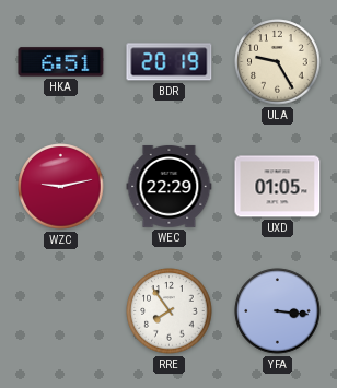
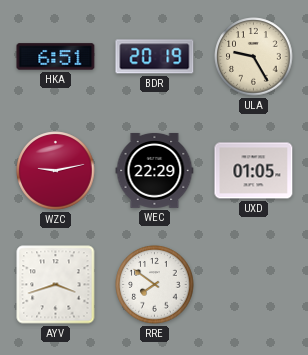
AYV: none -> 3:42 (56, 285)
RRE: 7:54 -> 7:51 (155, 285)
YFA: 3:16 -> none (278, 311)
